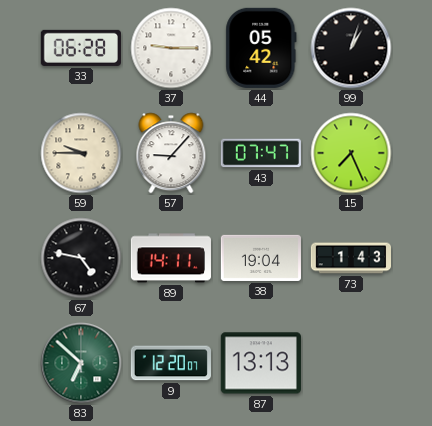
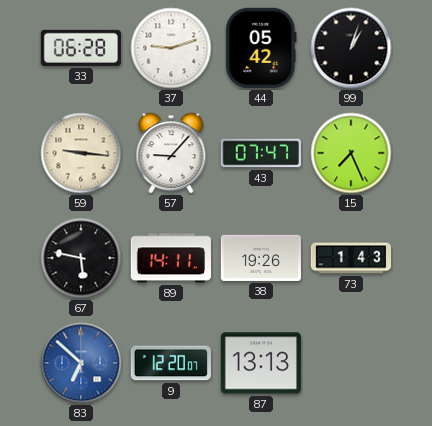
37: 9:15 -> 9:12 (171, 48)
59: 9:45 -> 9:16 (81, 153)
67: 4:47 -> 5:47 (81, 258)
38: 19:04 -> 19:26 (261, 258)
83 dial: green -> blue (81, 363)
